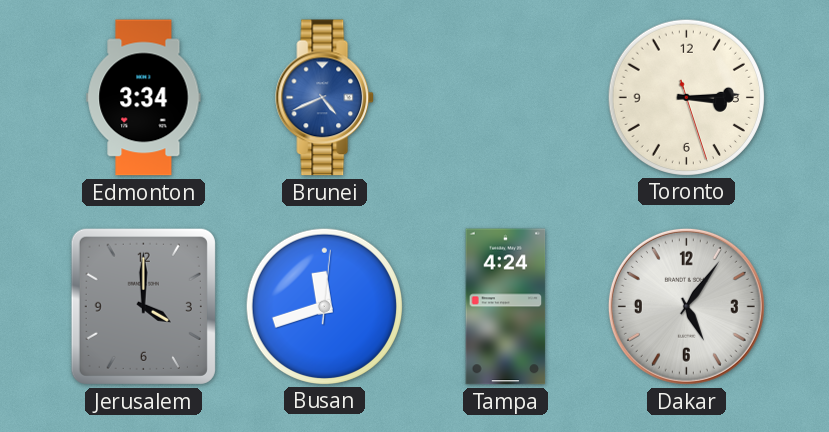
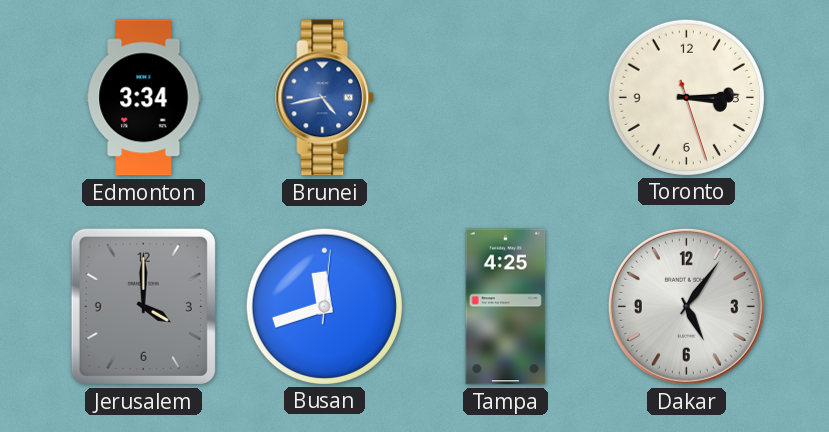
Brunei: 4:41 -> 4:43 (325, 98)
Tampa: 4:24 -> 4:25 (506, 307)
